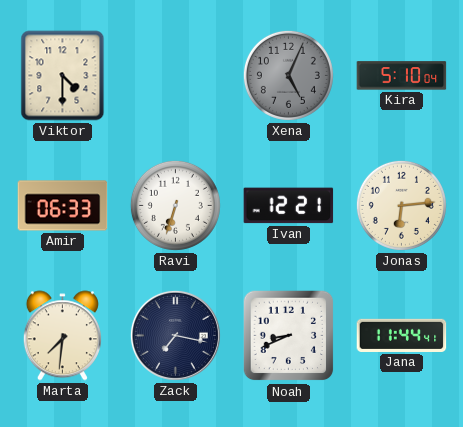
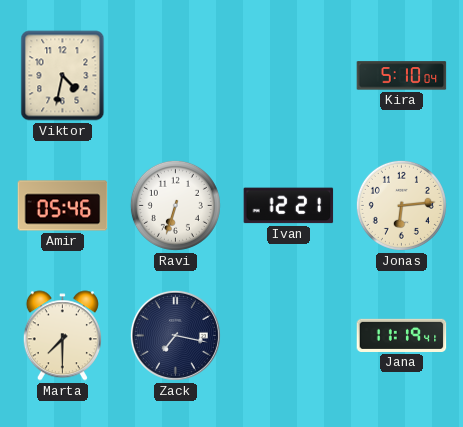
Viktor: 4:30 -> 4:32 (63, 76)
Xena: 5:04 -> none (288, 75)
Amir: 06:33 -> 05:46 (63, 206)
Marta: 7:31 -> 7:30 (62, 336)
Noah: 8:41 -> none (289, 336)
Jana: 11:44 -> 11:19 (402, 335)
